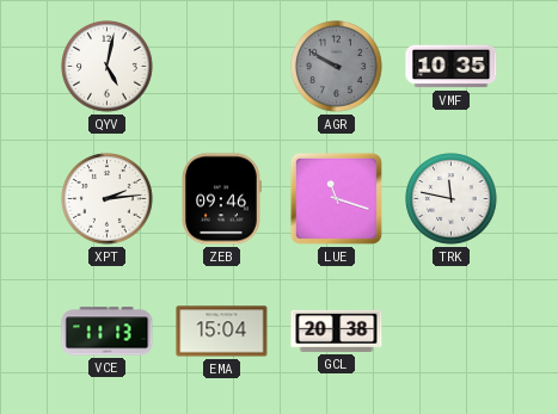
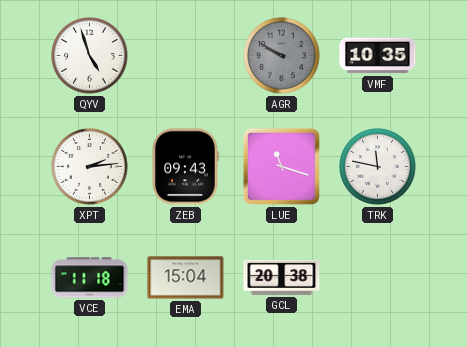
QYV: 5:02 -> 4:57 (90, 56)
ZEB: 09:46 -> 09:43 (186, 167)
VCE: 11:13 -> 11:18 (90, 278)
